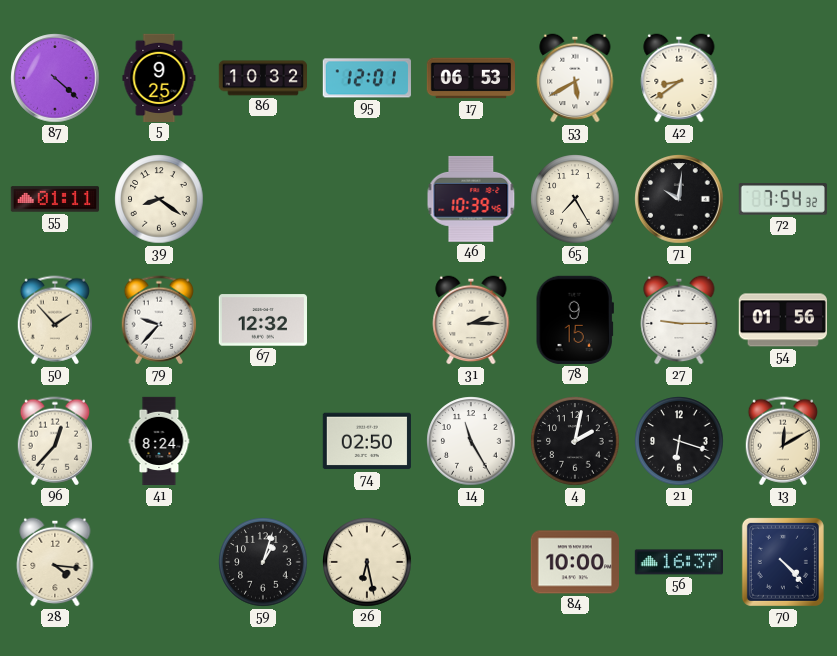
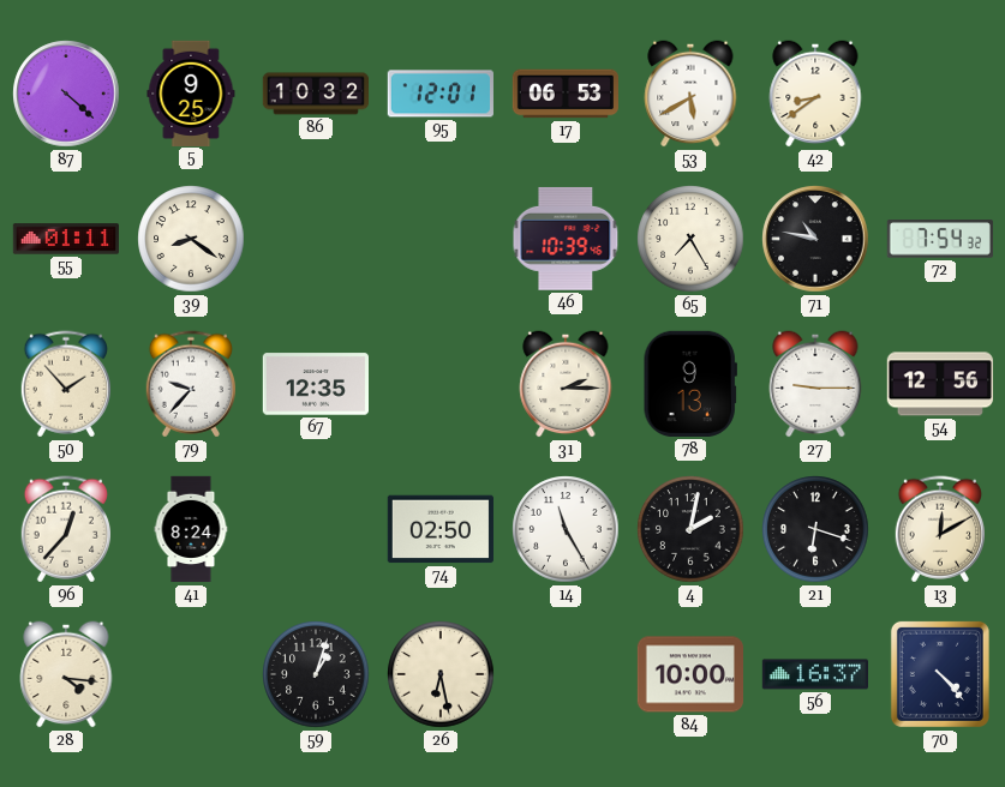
71: 10:01 -> 10:47 (815, 239)
67: 12:32 -> 12:35 (315, 384)
78: 9:15 -> 9:13 (690, 384)
54: 01:56 -> 12:56 (940, 384)
